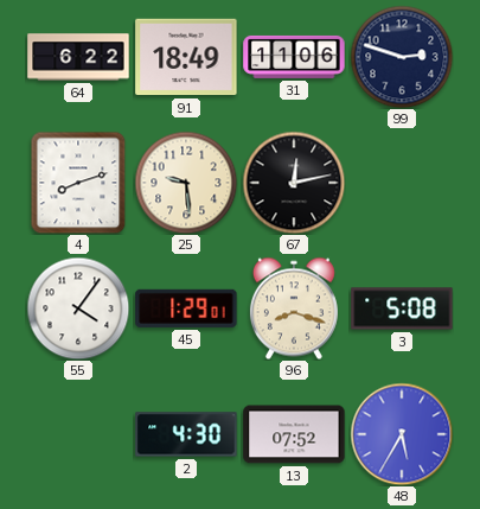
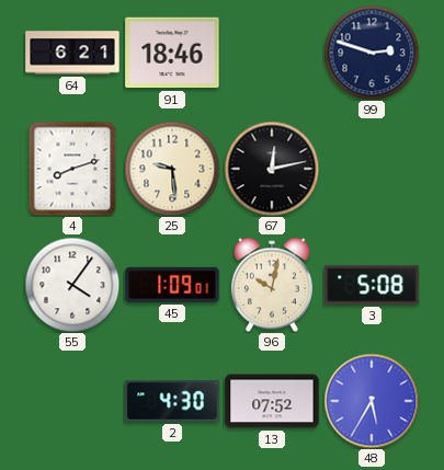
64: 6:22 -> 6:21 (72, 53)
91: 18:49 -> 18:46 (172, 53)
31: 11:06 -> none (294, 57)
45: 1:29 -> 1:09 (172, 285)
96: 8:18 -> 10:02 (272, 285)
